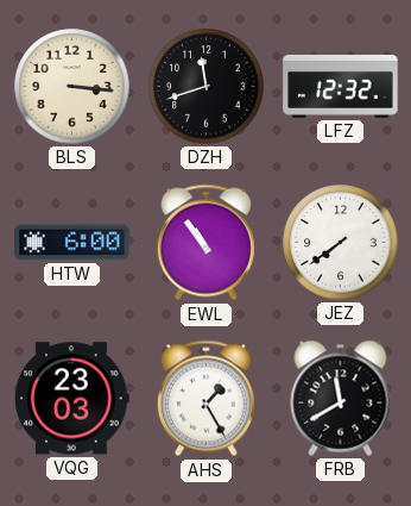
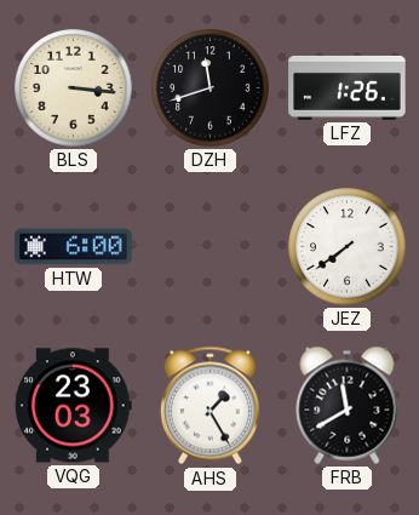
LFZ: 12:32 -> 1:26 (348, 87)
EWL: 10:54 -> none (205, 243)
